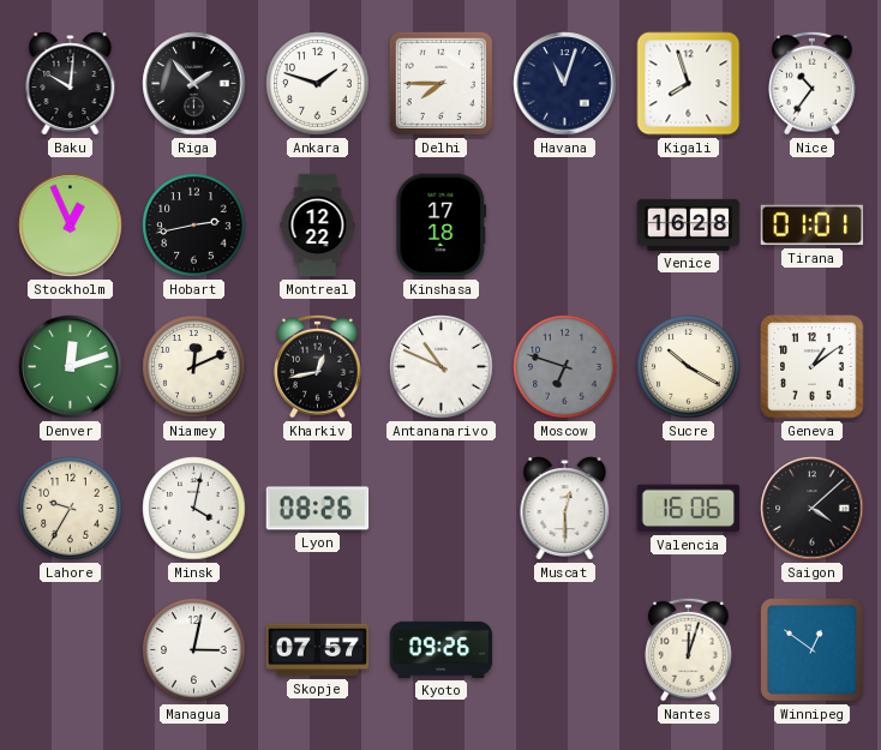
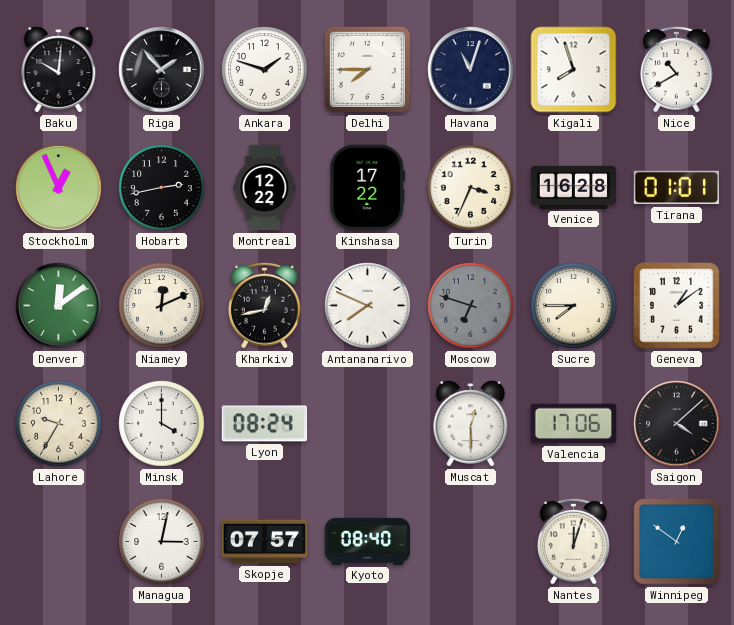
Nice: 10:36 -> 10:40 (677, 69)
Kinshasa: 17:18 -> 17:22 (368, 188)
Turin: none -> 3:34 (471, 188)
Denver: 12:12 -> 12:09 (59, 306)
Antananarivo: 10:49 -> 7:49 (368, 306)
Sucre: 10:20 -> 7:45 (574, 306)
Minsk: 4:02 -> 4:00 (162, 424)
Lyon: 08:26 -> 08:24 (265, 424)
Valencia: 16:06 -> 17:06 (574, 424)
Kyoto: 09:26 -> 08:40 (368, 541)
